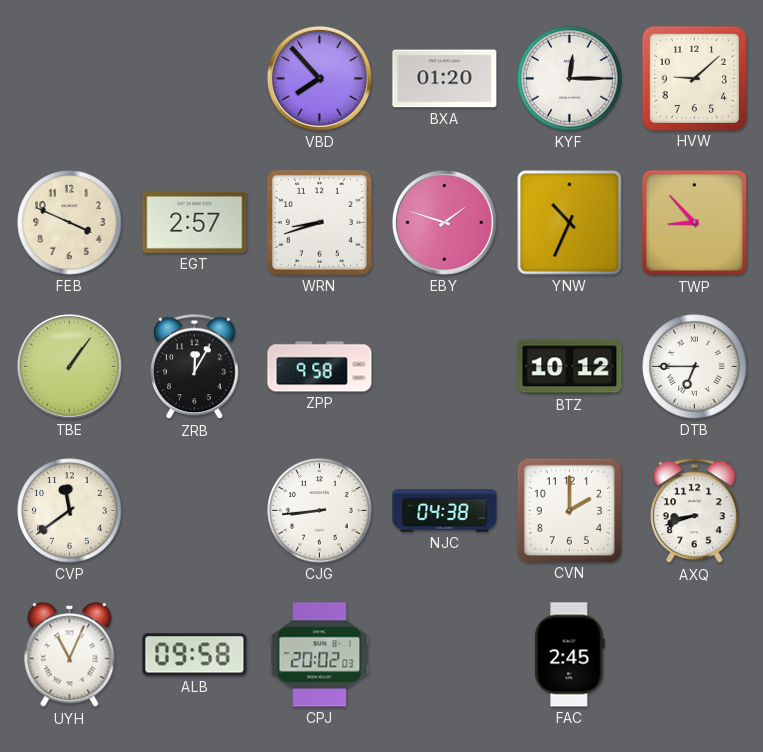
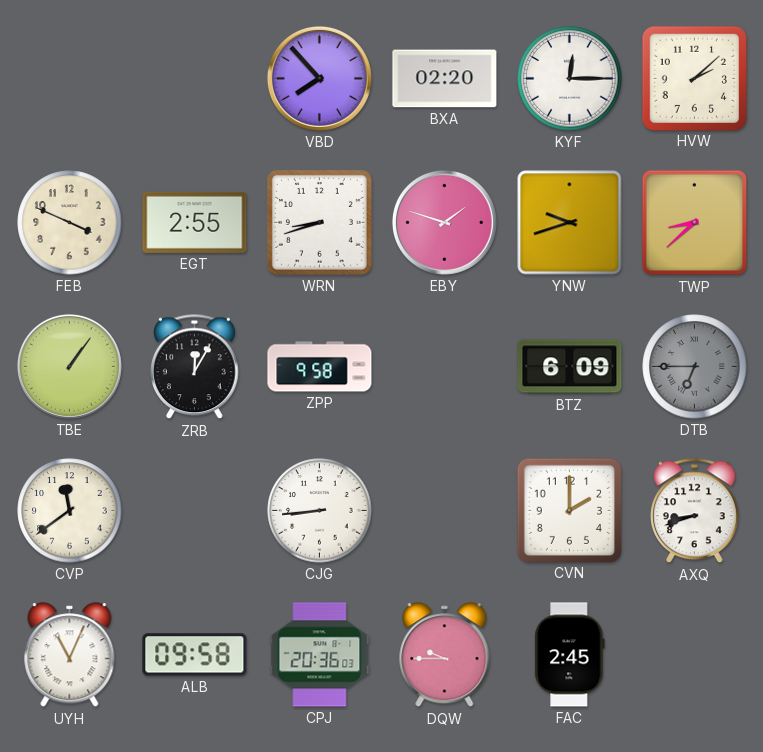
BXA: 01:20 -> 02:20 (445, 79)
HVW: 9:08 -> 2:08 (694, 78)
EGT: 2:57 -> 2:55 (195, 222)
YNW: 10:34 -> 9:42 (570, 223)
TWP: 8:53 -> 8:38 (695, 223)
BTZ: 10:12 -> 6:09 (570, 367)
DTB dial: white -> grey (695, 367)
NJC: 04:38 -> none (445, 511)
CPJ: 20:02 -> 20:36 (320, 655)
DQW: none -> 9:45 (445, 655)
